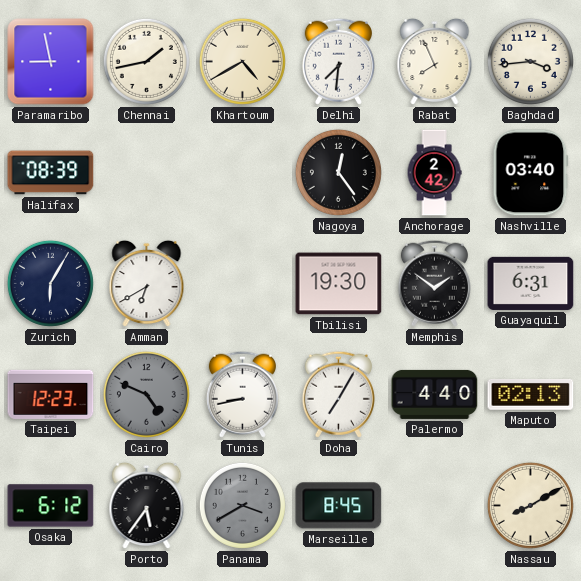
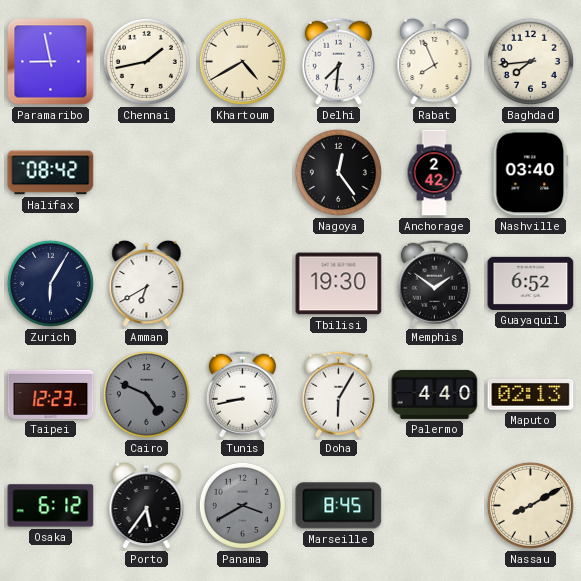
Baghdad: 3:44 -> 7:44 (530, 61)
Halifax: 08:39 -> 08:42 (51, 173)
Guayaquil: 6:31 -> 6:52 (531, 283)
Doha: 7:05 -> 6:05 (338, 394)
